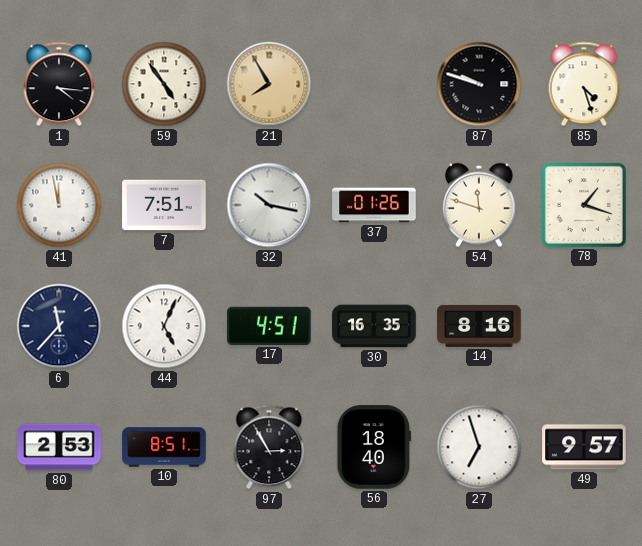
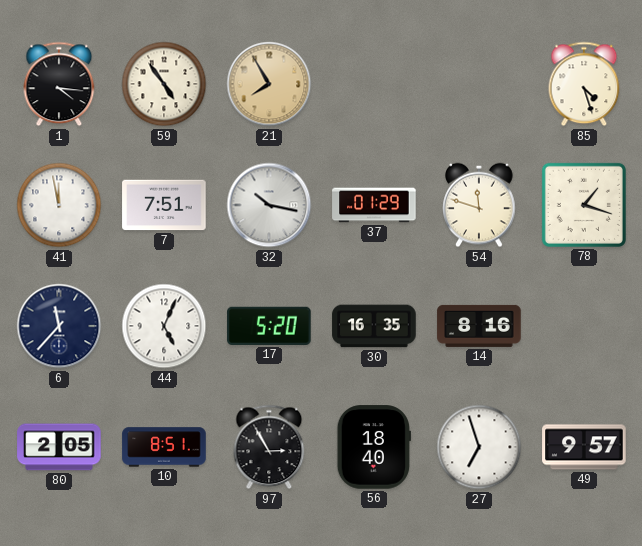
87: 9:48 -> none (479, 84)
37: 01:26 -> 01:29 (374, 205)
17: 4:51 -> 5:20 (269, 326)
80: 2:53 -> 2:05 (59, 447)
